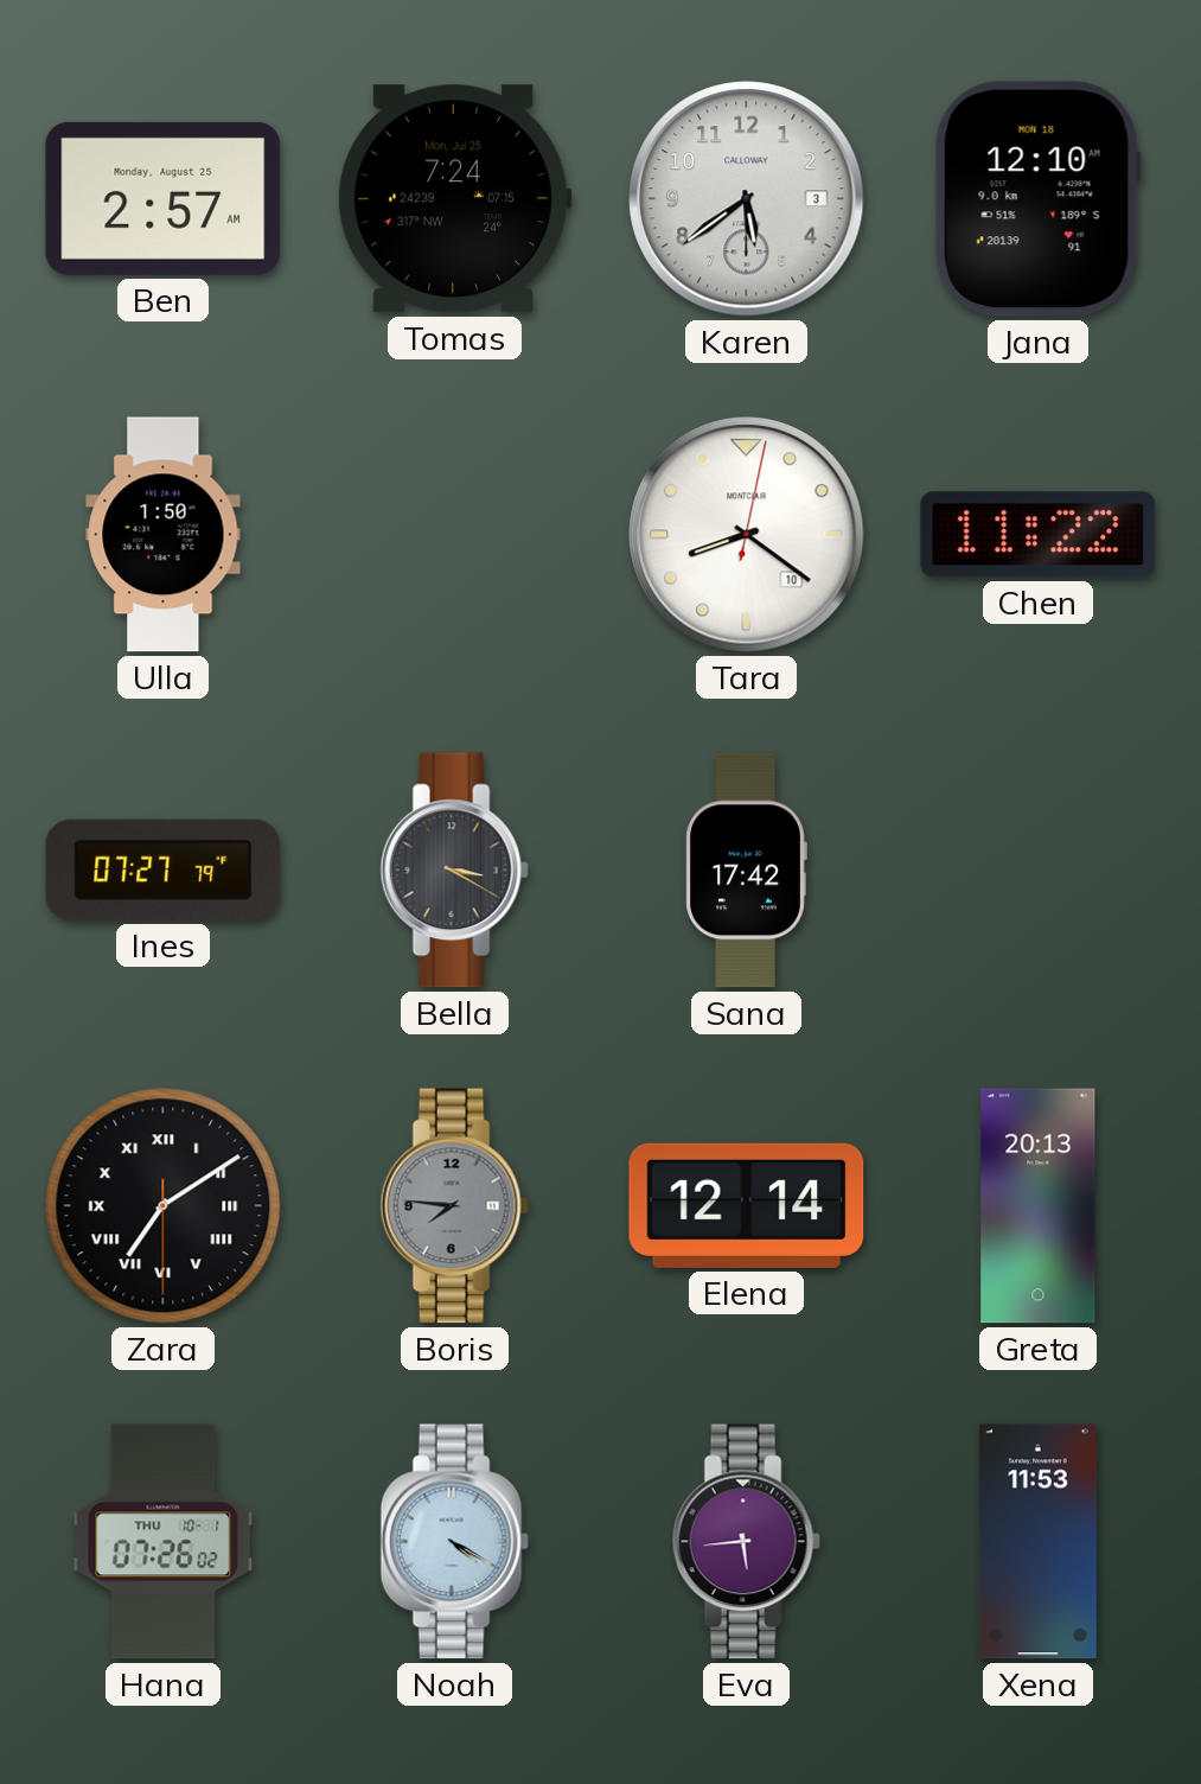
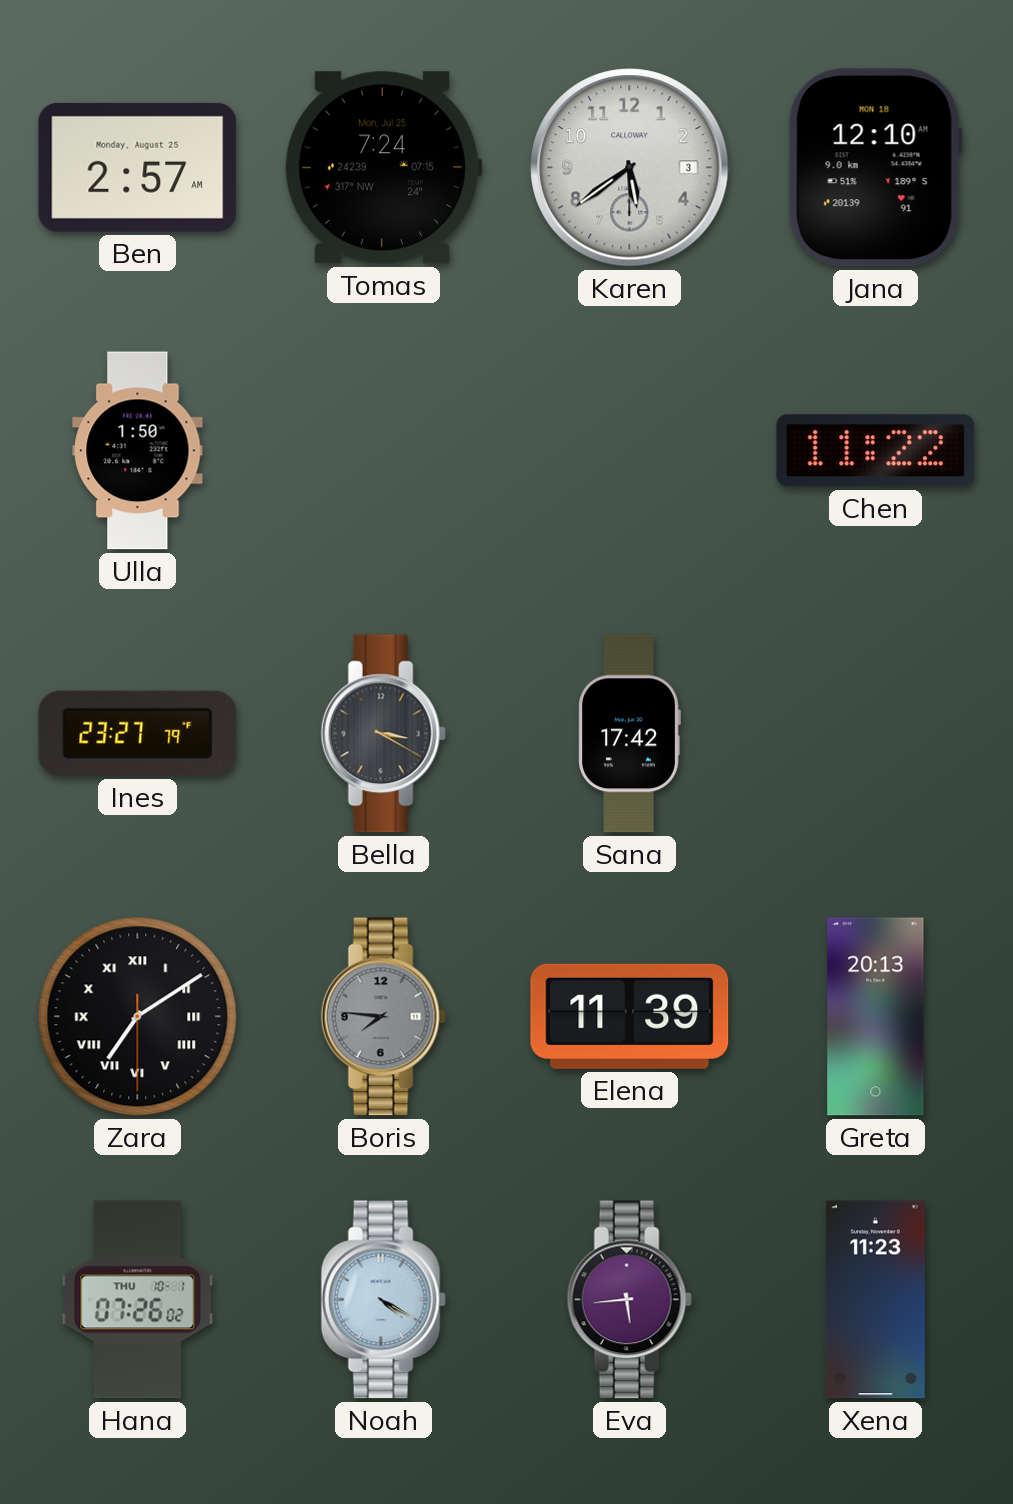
Tara: 8:21 -> none (747, 535)
Ines: 07:27 -> 23:27 (138, 733)
Elena: 12:14 -> 11:39 (630, 1016)
Xena: 11:53 -> 11:23 (875, 1300)
